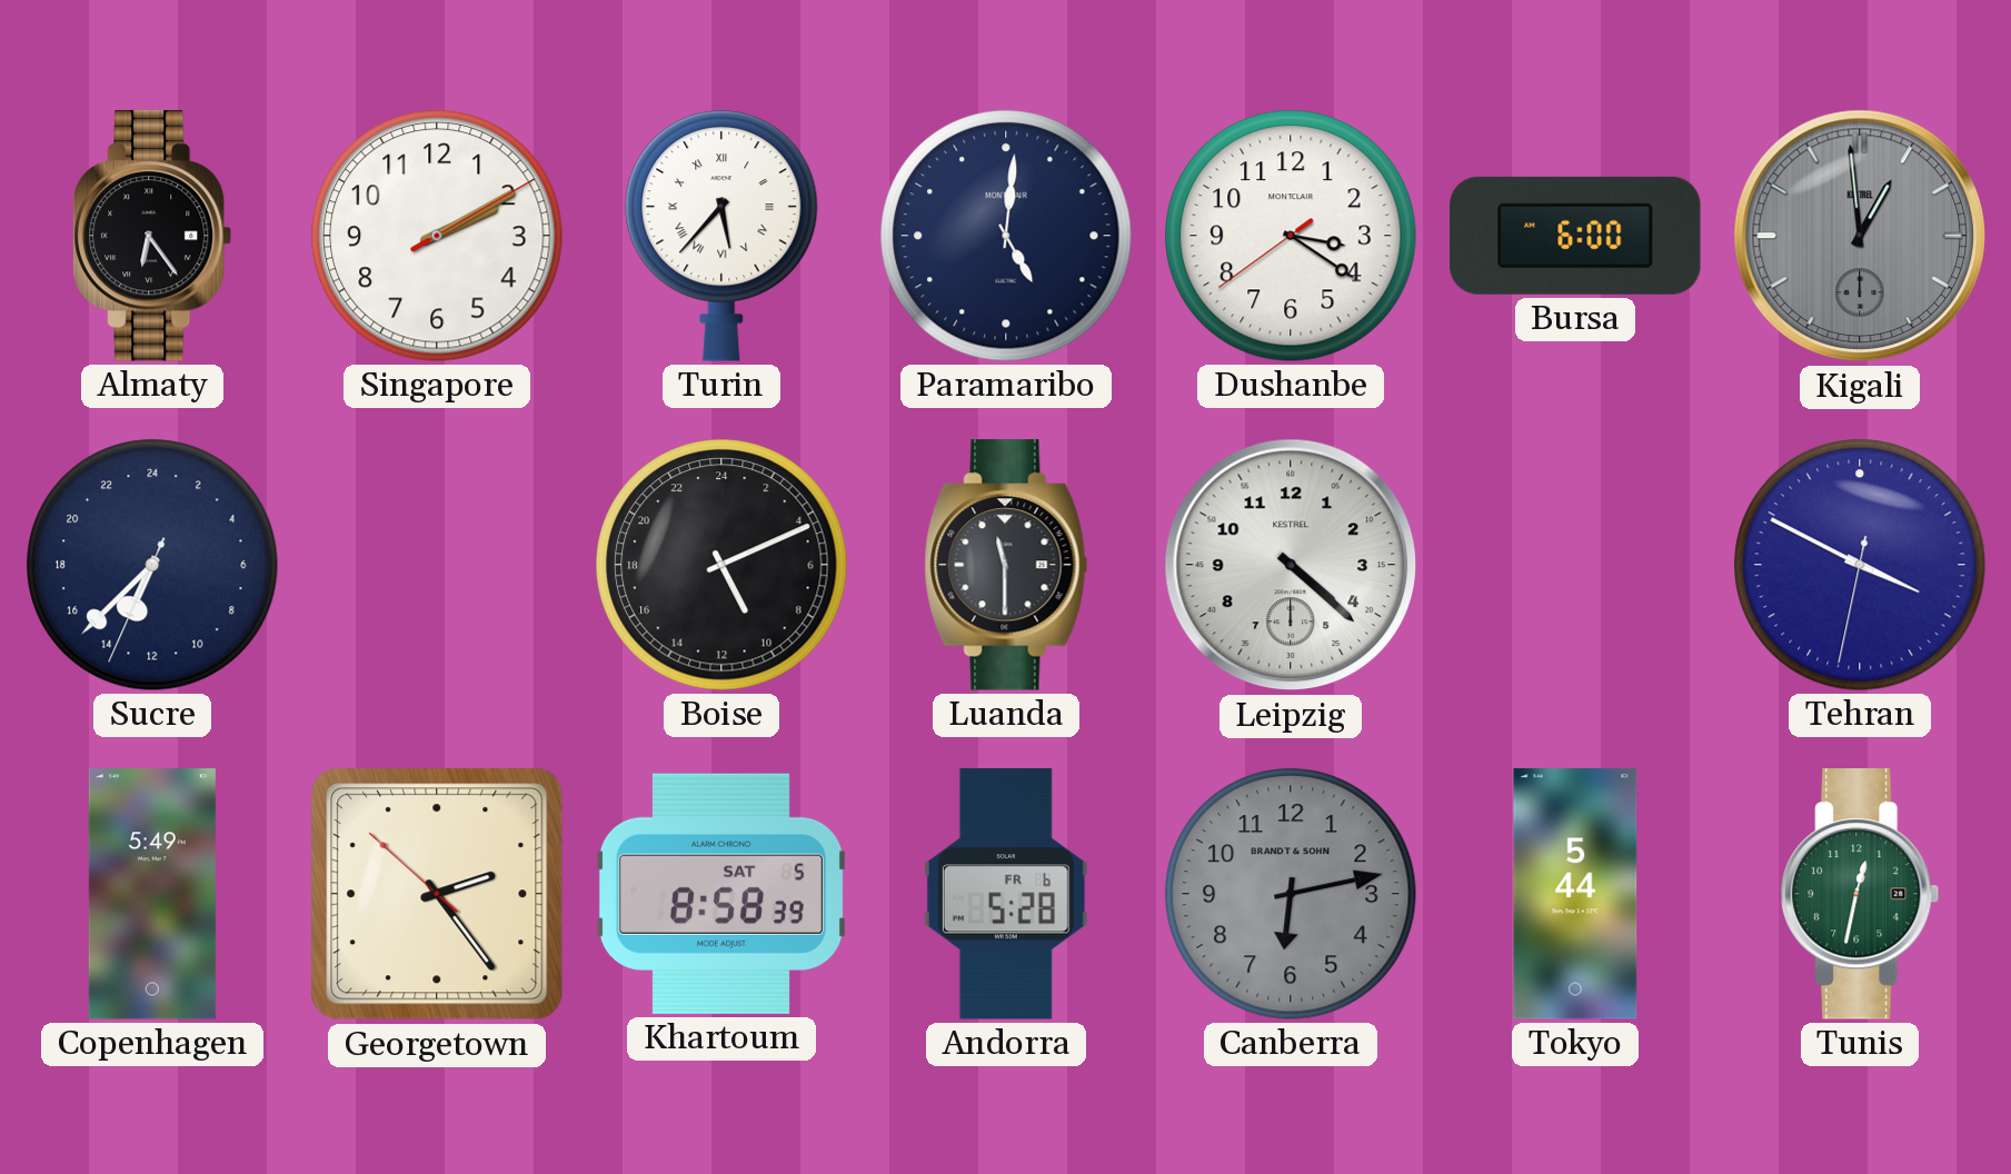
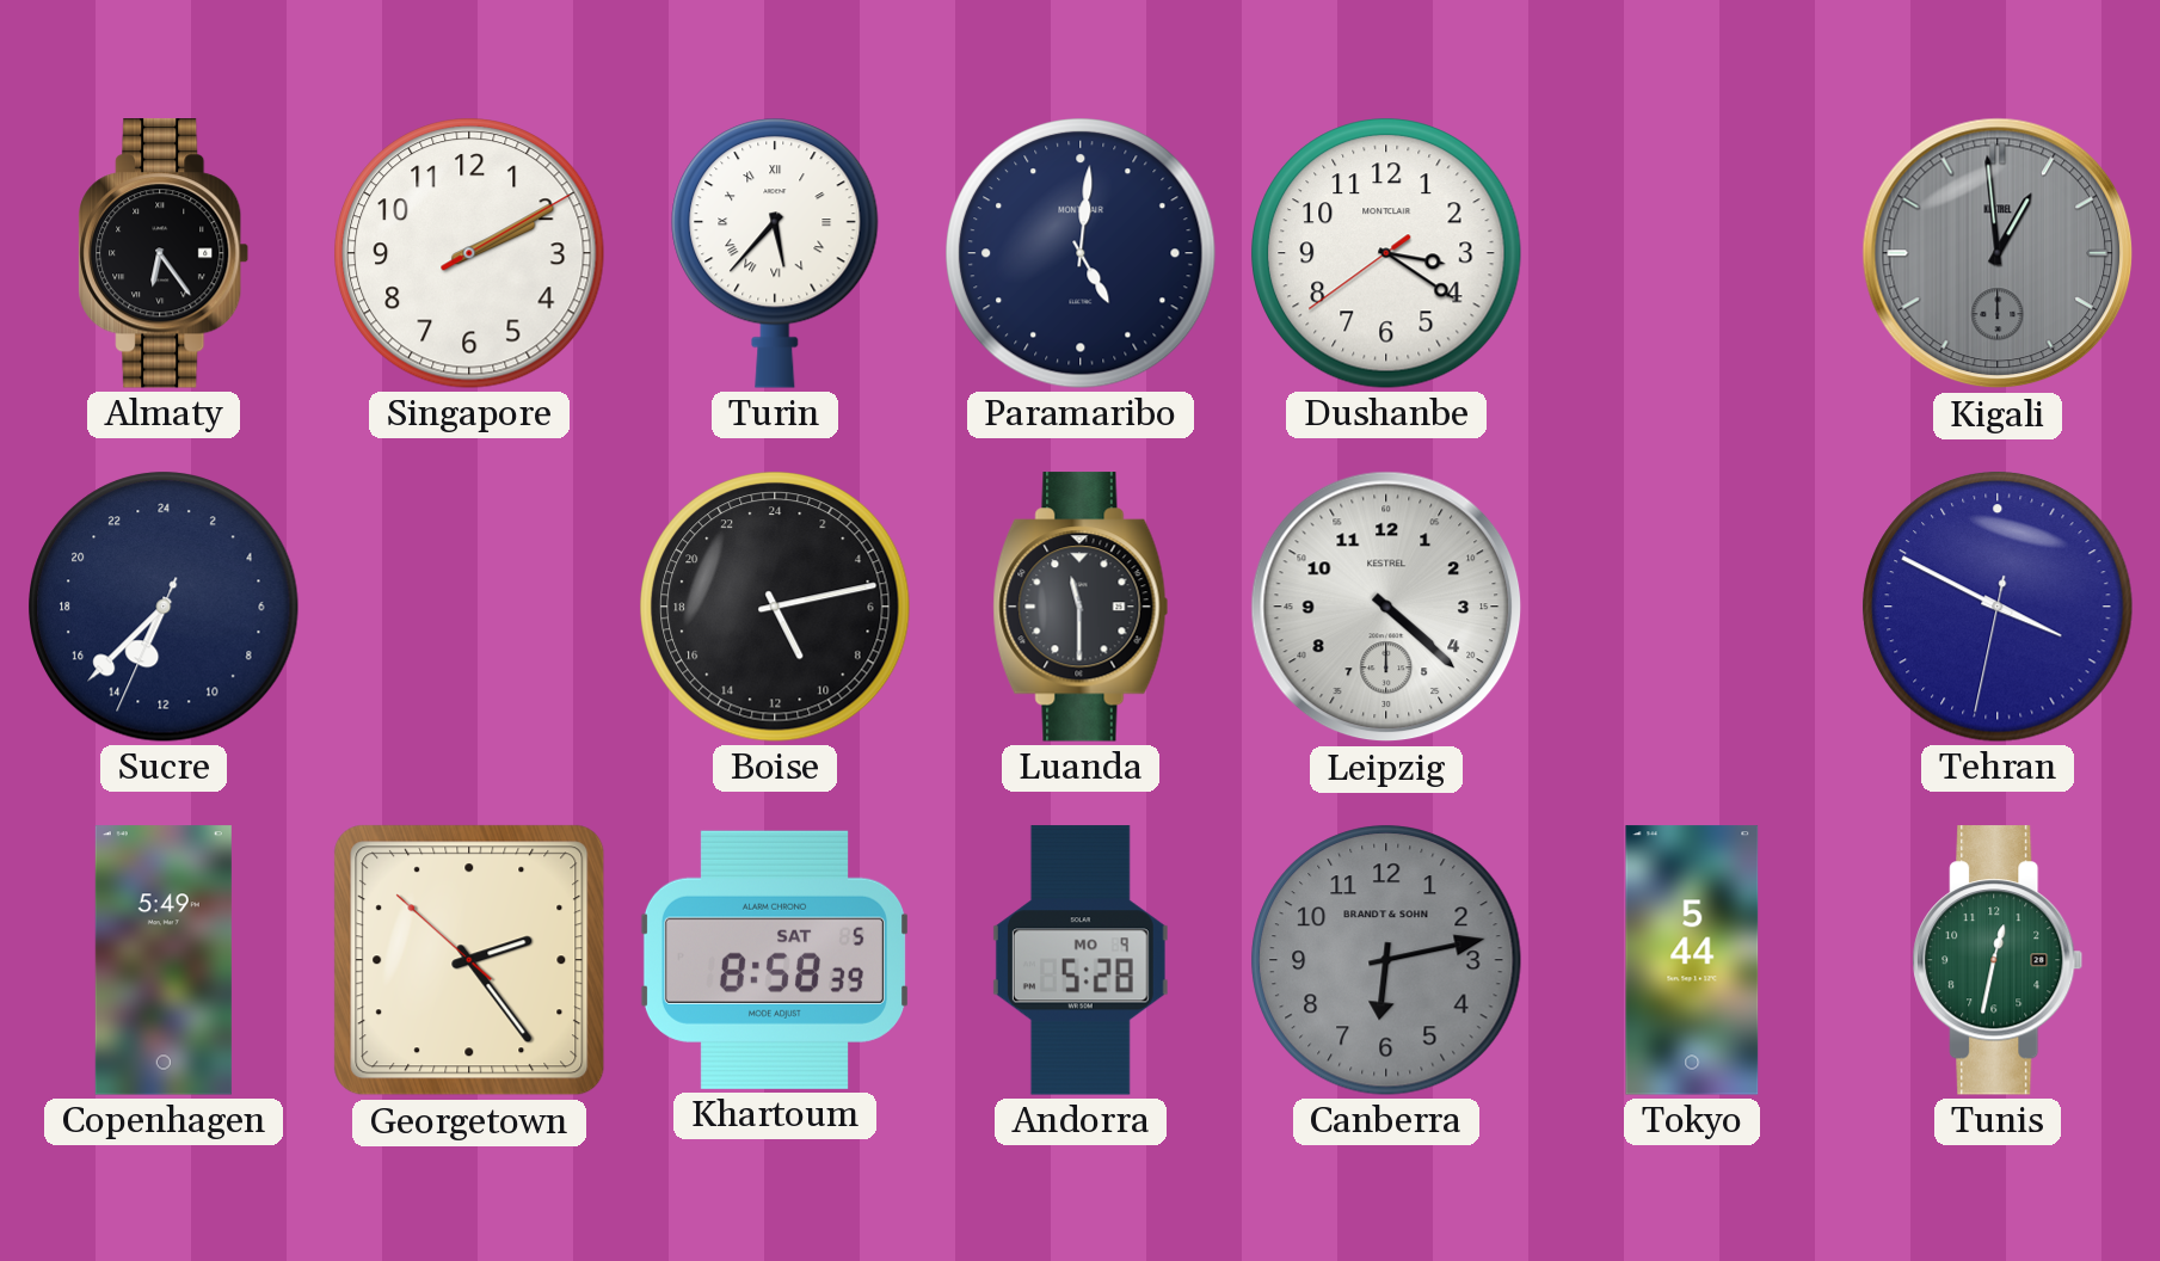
Bursa: 6:00 -> none (1575, 236)
Boise: 10:11 -> 10:13 (775, 607)
Andorra date: FR 6 -> MO 9 (1081, 960)
